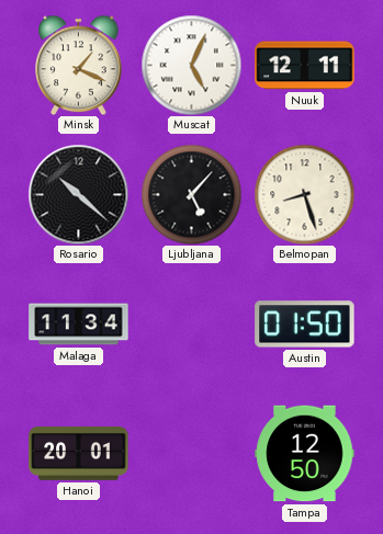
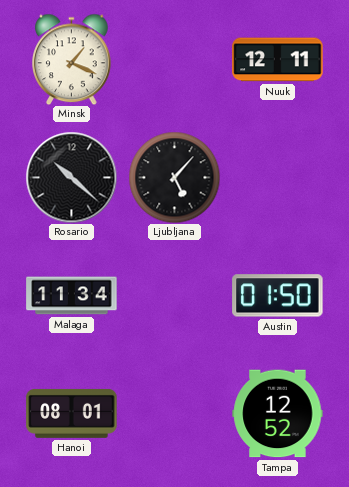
Muscat: 5:04 -> none (191, 65)
Belmopan: 8:27 -> none (304, 194)
Hanoi: 20:01 -> 08:01 (72, 413)
Tampa: 12:50 -> 12:52 (278, 414)
